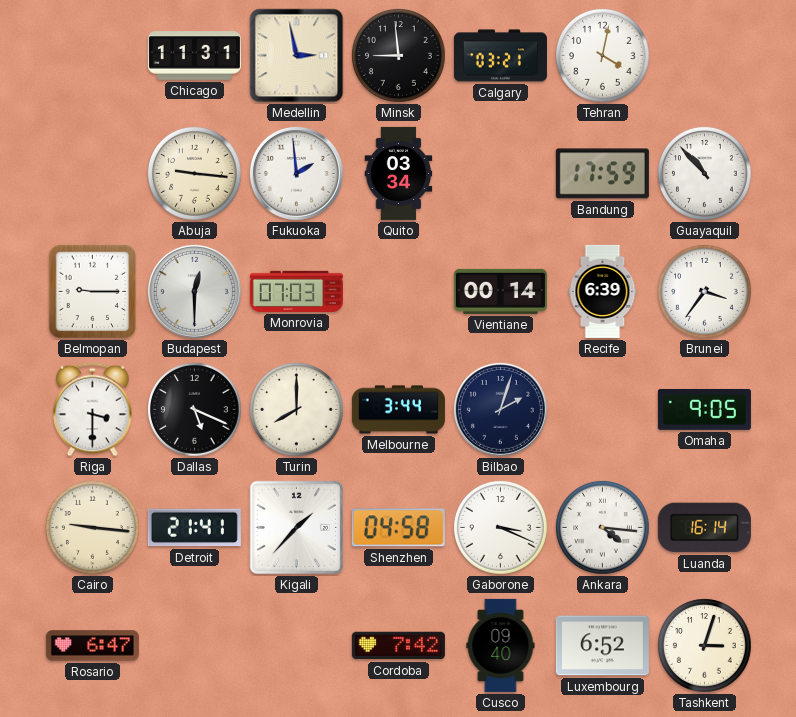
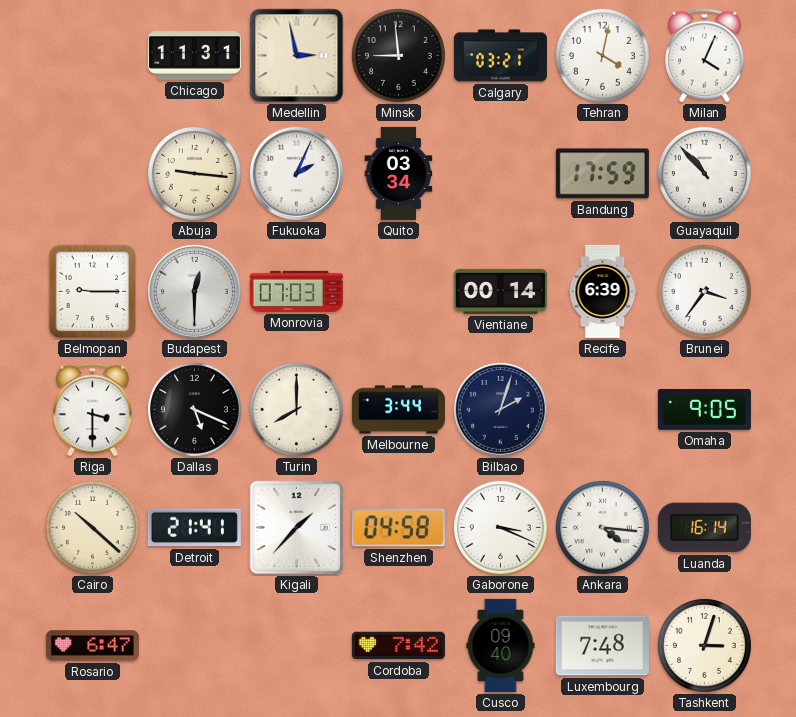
Milan: none -> 4:04 (705, 56)
Fukuoka: 1:59 -> 2:04 (296, 173)
Cairo: 9:16 -> 10:22 (93, 528)
Luxembourg: 6:52 -> 7:48 (602, 646)
